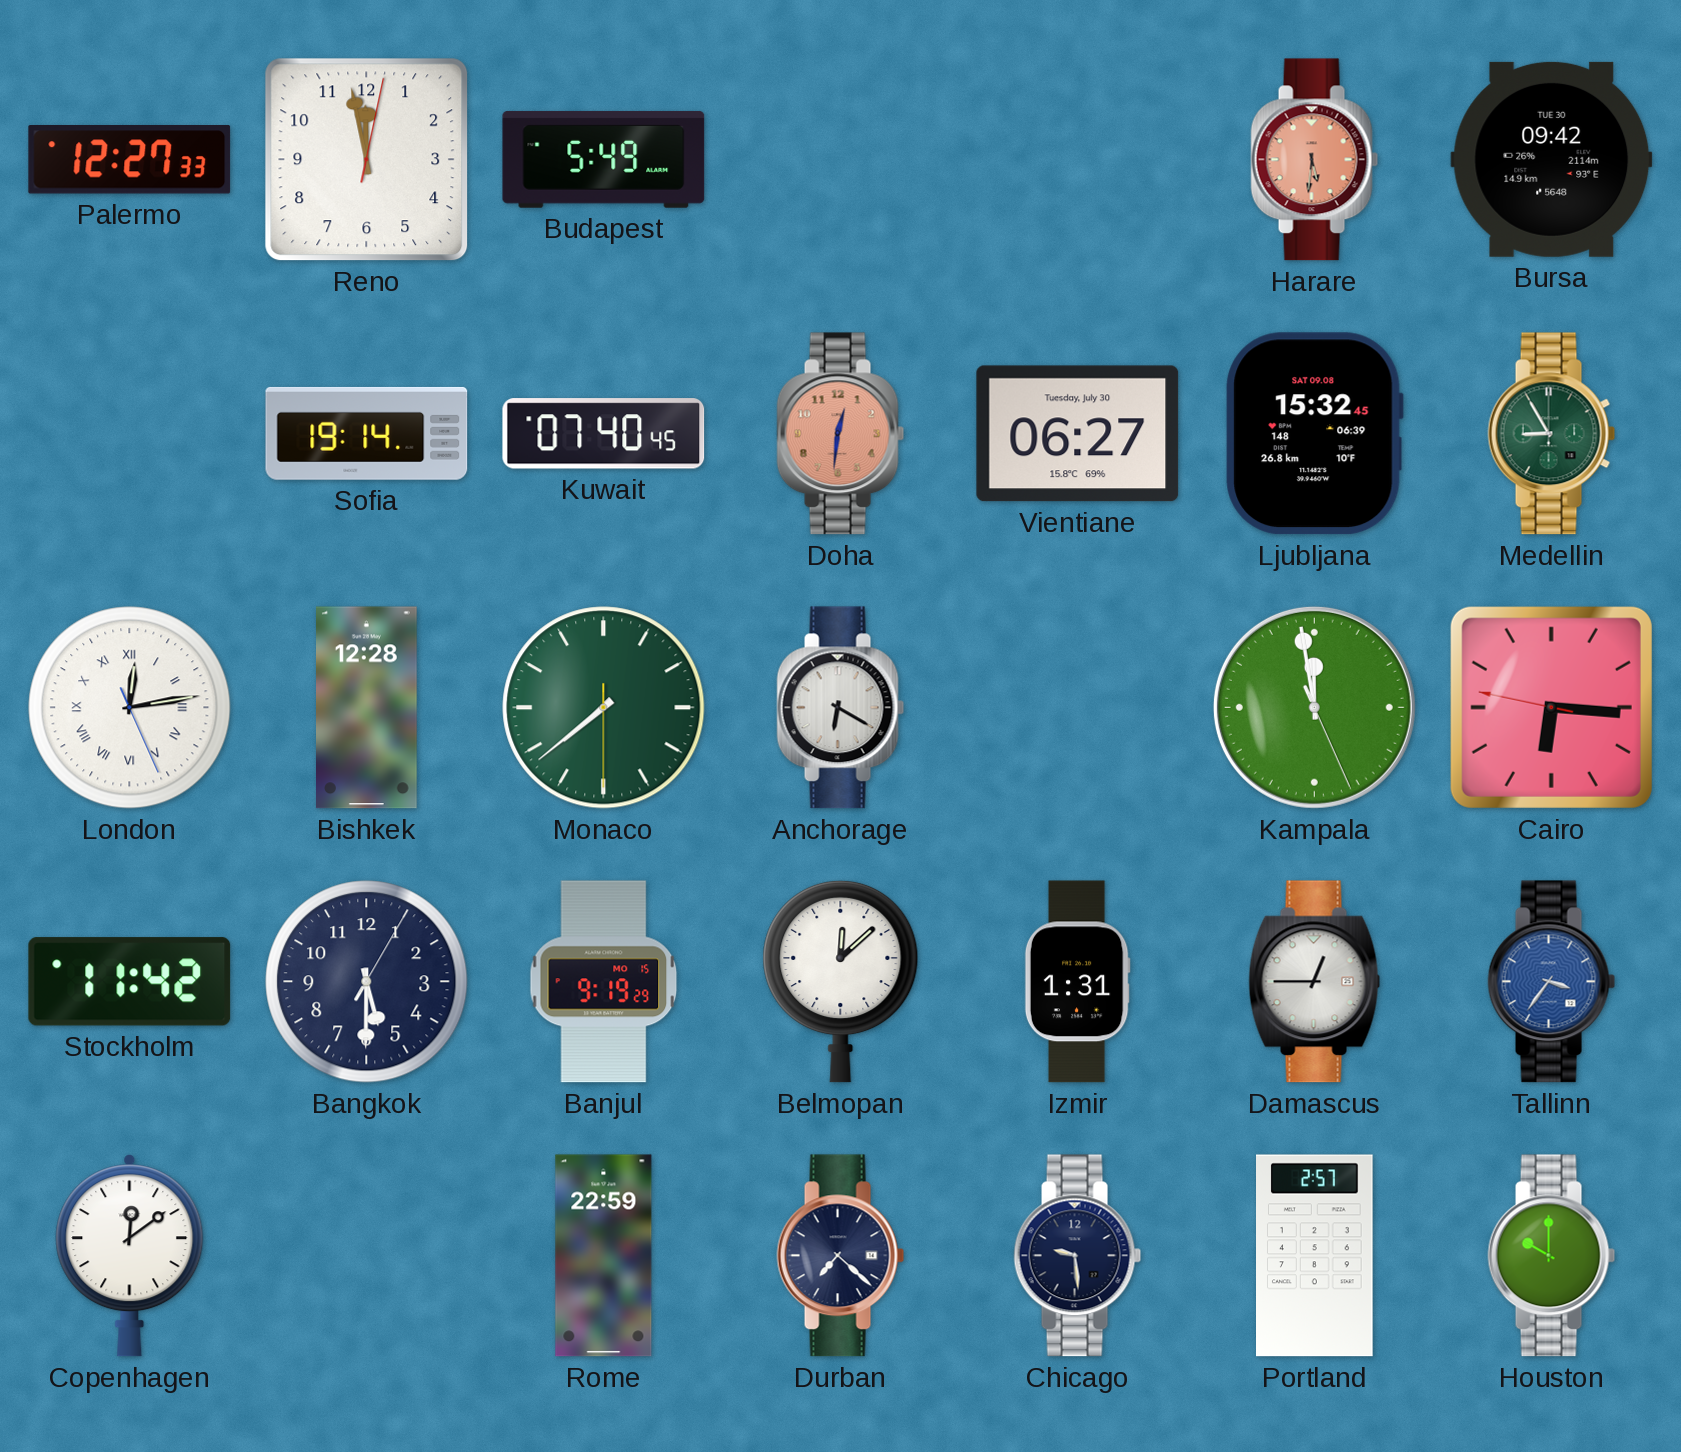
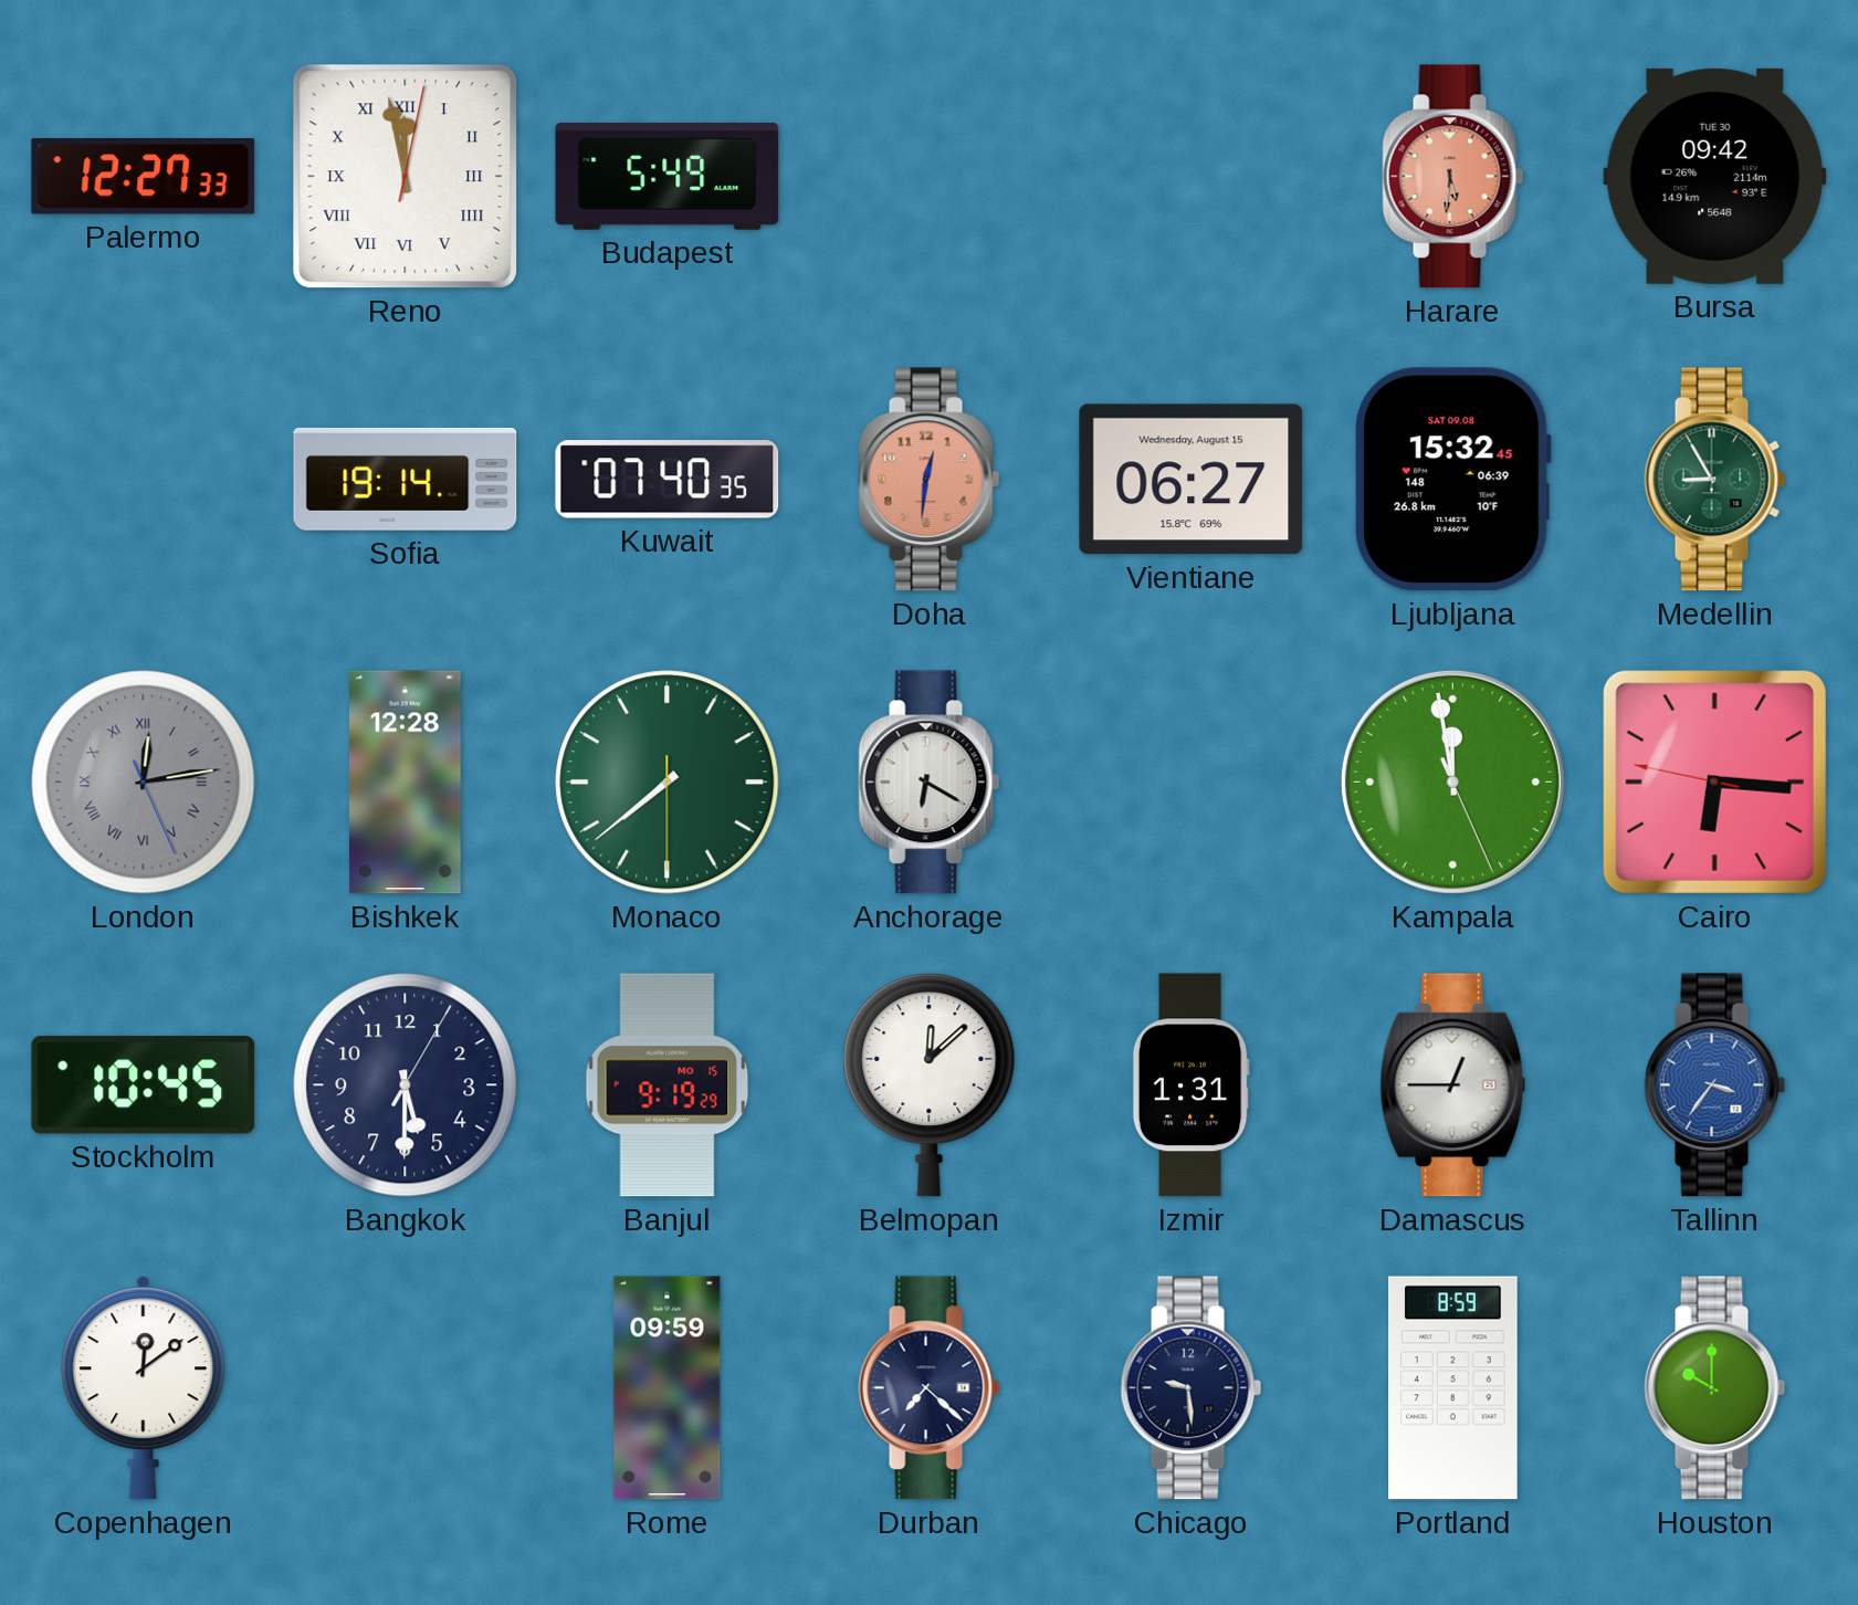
Reno numerals: Arabic -> Roman (406, 177)
Kuwait: 07:40:45 -> 07:40:35 (668, 480)
Vientiane date: Tuesday, July 30 -> Wednesday, August 15 (1192, 480)
London dial: white -> grey (144, 783)
Stockholm: 11:42 -> 10:45 (144, 1085)
Rome: 22:59 -> 09:59 (668, 1388)
Portland: 2:57 -> 8:59 (1453, 1388)
